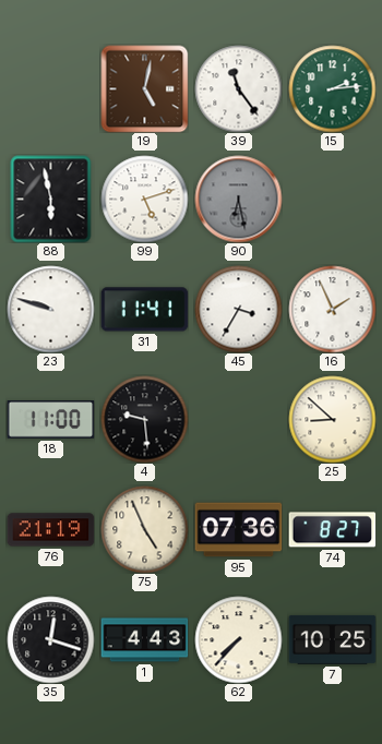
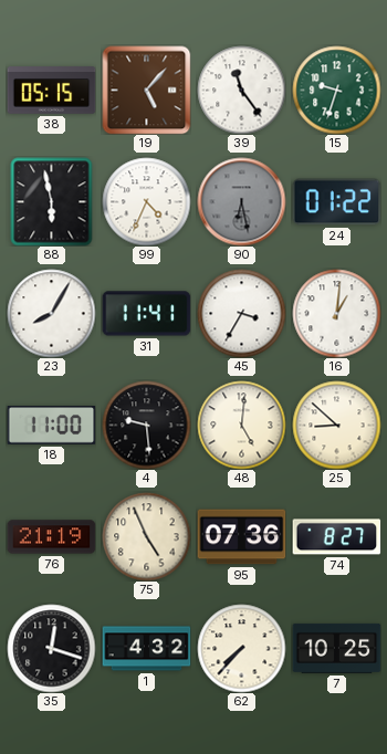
38: none -> 05:15 (51, 91)
19: 5:02 -> 5:07 (146, 90)
15: 2:14 -> 9:33 (336, 90)
99: 5:12 -> 4:34 (146, 201)
24: none -> 01:22 (336, 202)
23: 9:48 -> 8:05 (51, 313)
16: 1:56 -> 1:01 (336, 313)
48: none -> 5:01 (241, 425)
1: 4:43 -> 4:32 (146, 649)
